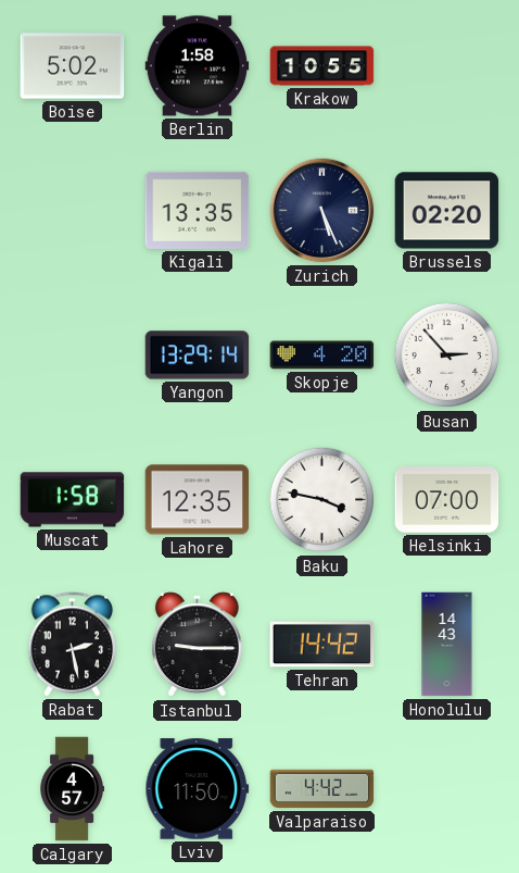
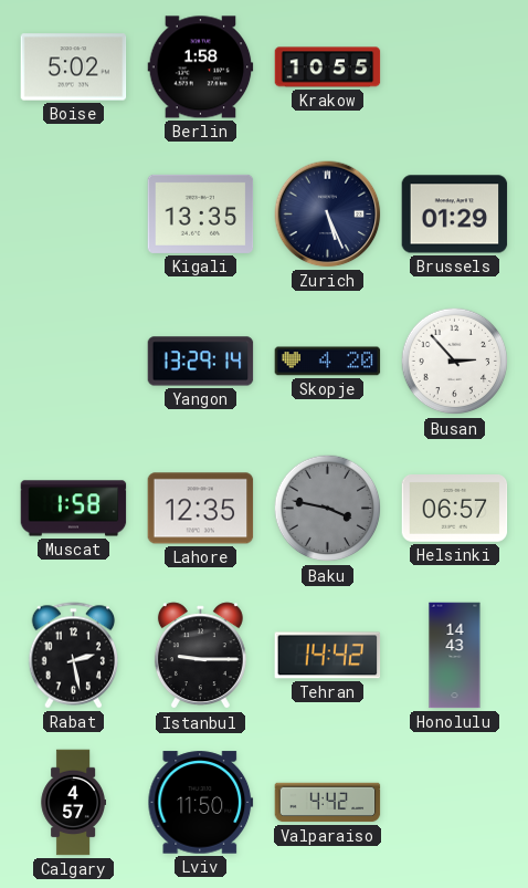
Brussels: 02:20 -> 01:29 (455, 215)
Baku dial: white -> grey (328, 509)
Helsinki: 07:00 -> 06:57 (455, 509)
